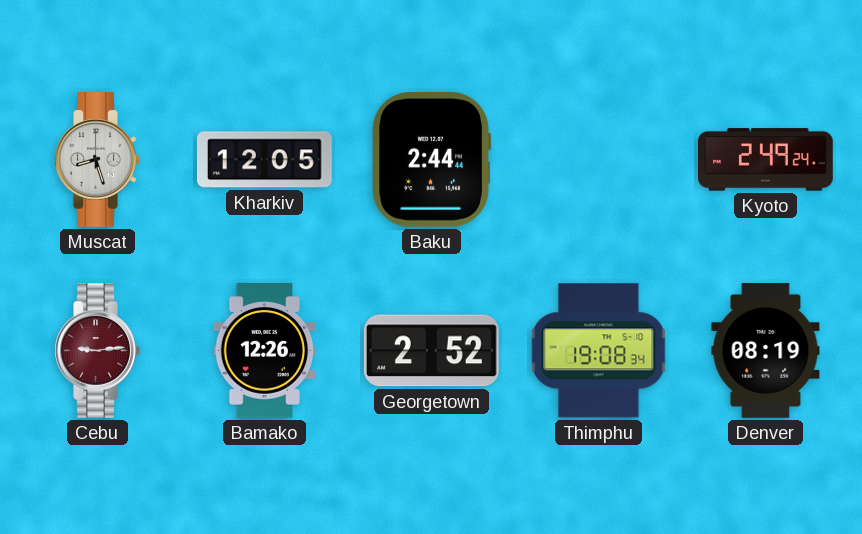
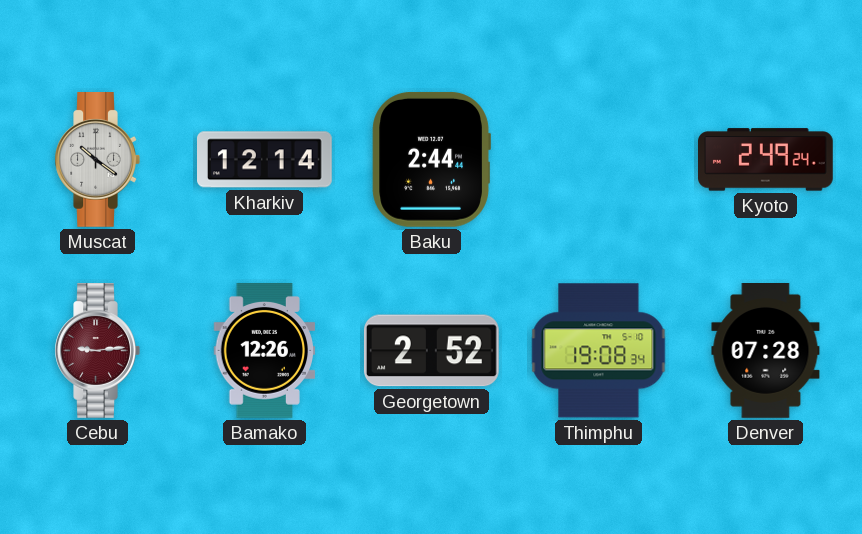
Muscat: 8:27 -> 10:21 (97, 160)
Kharkiv: 12:05 -> 12:14 (265, 160)
Denver: 08:19 -> 07:28 (766, 351)
